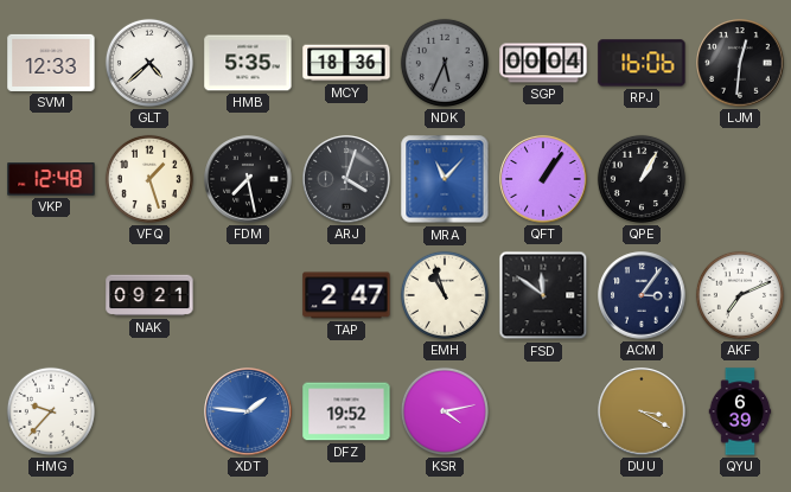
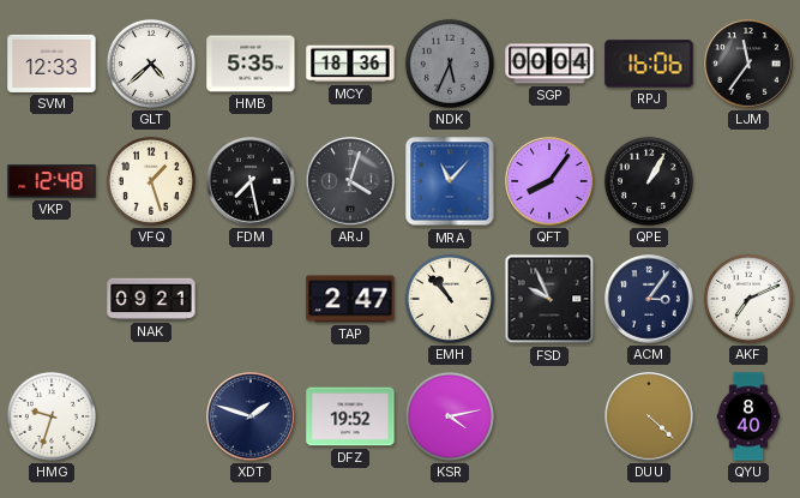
LJM: 12:31 -> 11:36 (748, 64)
QFT: 1:06 -> 8:06 (549, 181)
EMH: 10:57 -> 10:53 (450, 299)
FSD: 11:51 -> 9:56 (549, 299)
HMG: 9:37 -> 9:33 (52, 416)
XDT: 1:46 -> 1:48 (251, 416)
XDT dial: blue -> navy (251, 416)
DUU: 3:20 -> 4:22 (649, 416)
QYU: 6:39 -> 8:40 (748, 416)
